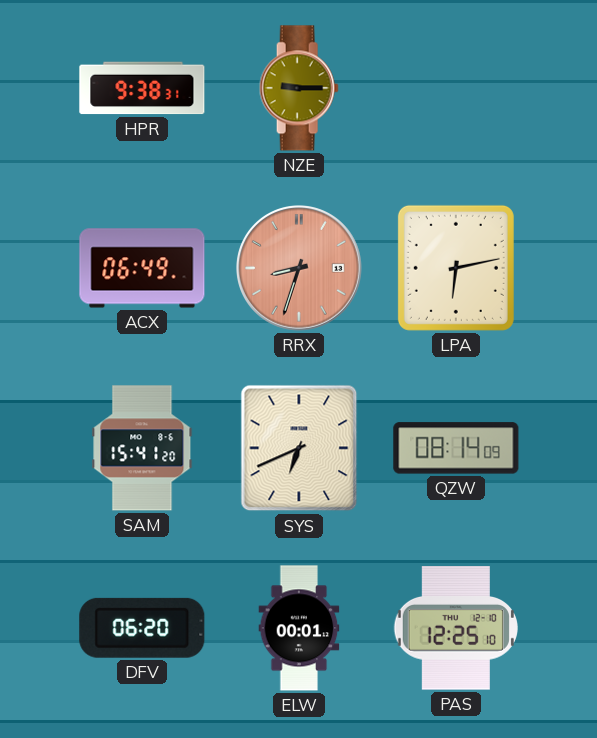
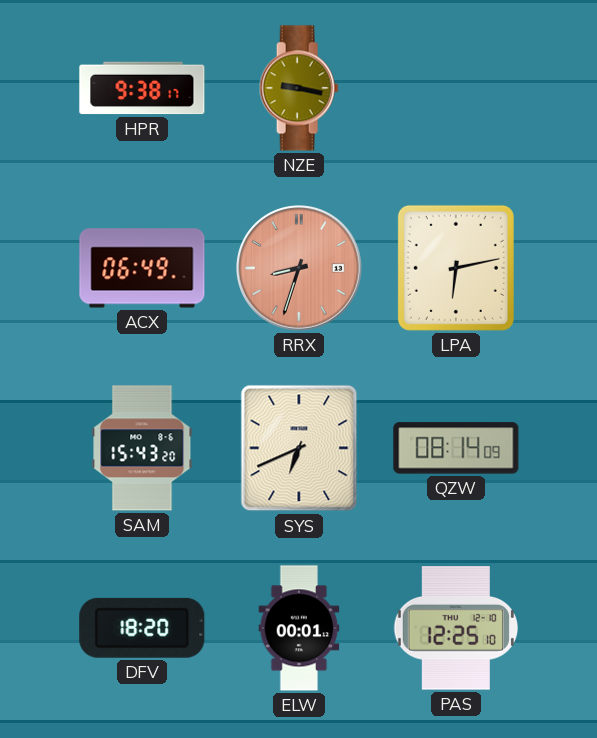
HPR: 9:38:31 -> 9:38:17 (142, 88)
NZE: 9:15 -> 9:17 (299, 88)
SAM: 15:41 -> 15:43 (142, 448)
DFV: 06:20 -> 18:20 (142, 628)
